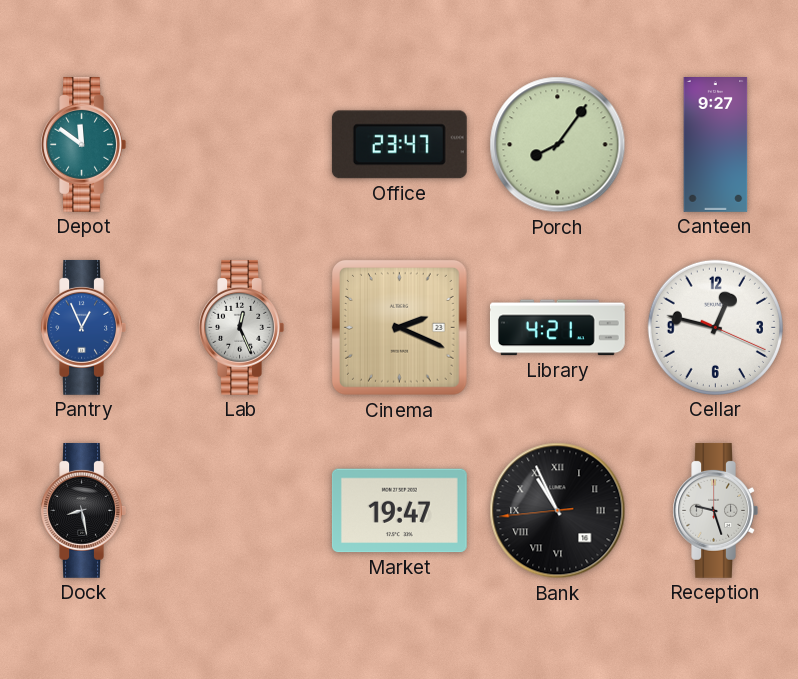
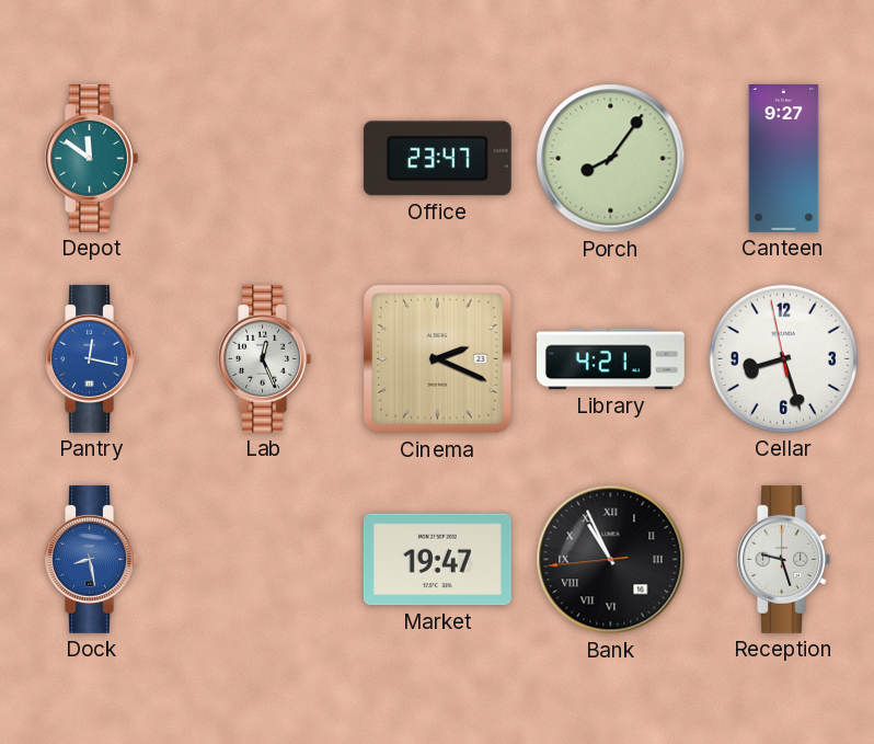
Pantry: 12:56 -> 12:17 (91, 358)
Cellar: 12:47 -> 8:26 (783, 358)
Dock dial: black -> blue (91, 559)
